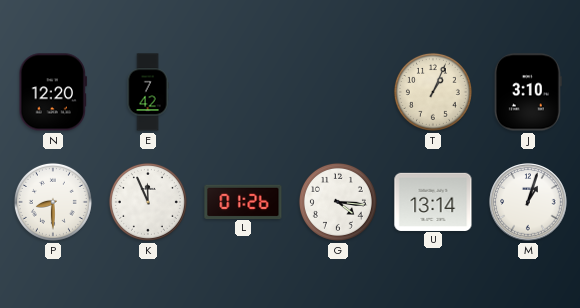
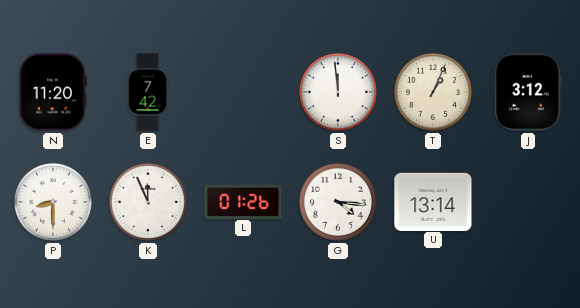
N: 12:20 -> 11:20 (53, 92)
S: none -> 11:59 (338, 92)
J: 3:10 -> 3:12 (528, 92)
M: 1:03 -> none (528, 202)
